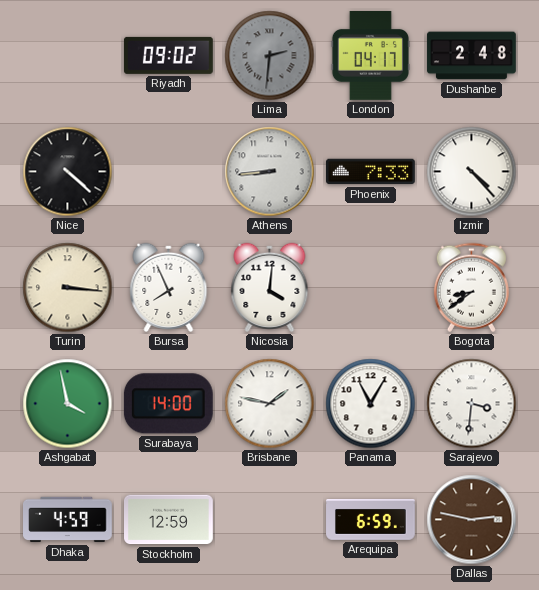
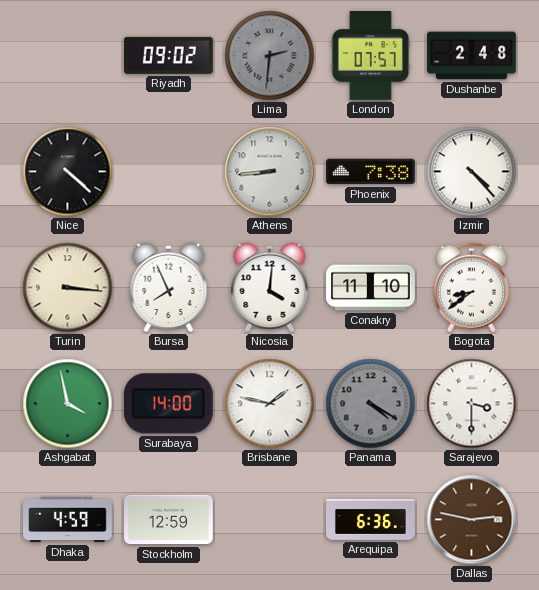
London: 04:17 -> 07:57 (370, 56)
Phoenix: 7:33 -> 7:38 (371, 172)
Conakry: none -> 11:10 (371, 288)
Panama: 11:05 -> 4:20 (371, 404)
Panama dial: white -> grey (371, 404)
Sarajevo: 3:31 -> 3:30 (472, 404)
Arequipa: 6:59 -> 6:36 (371, 520)
